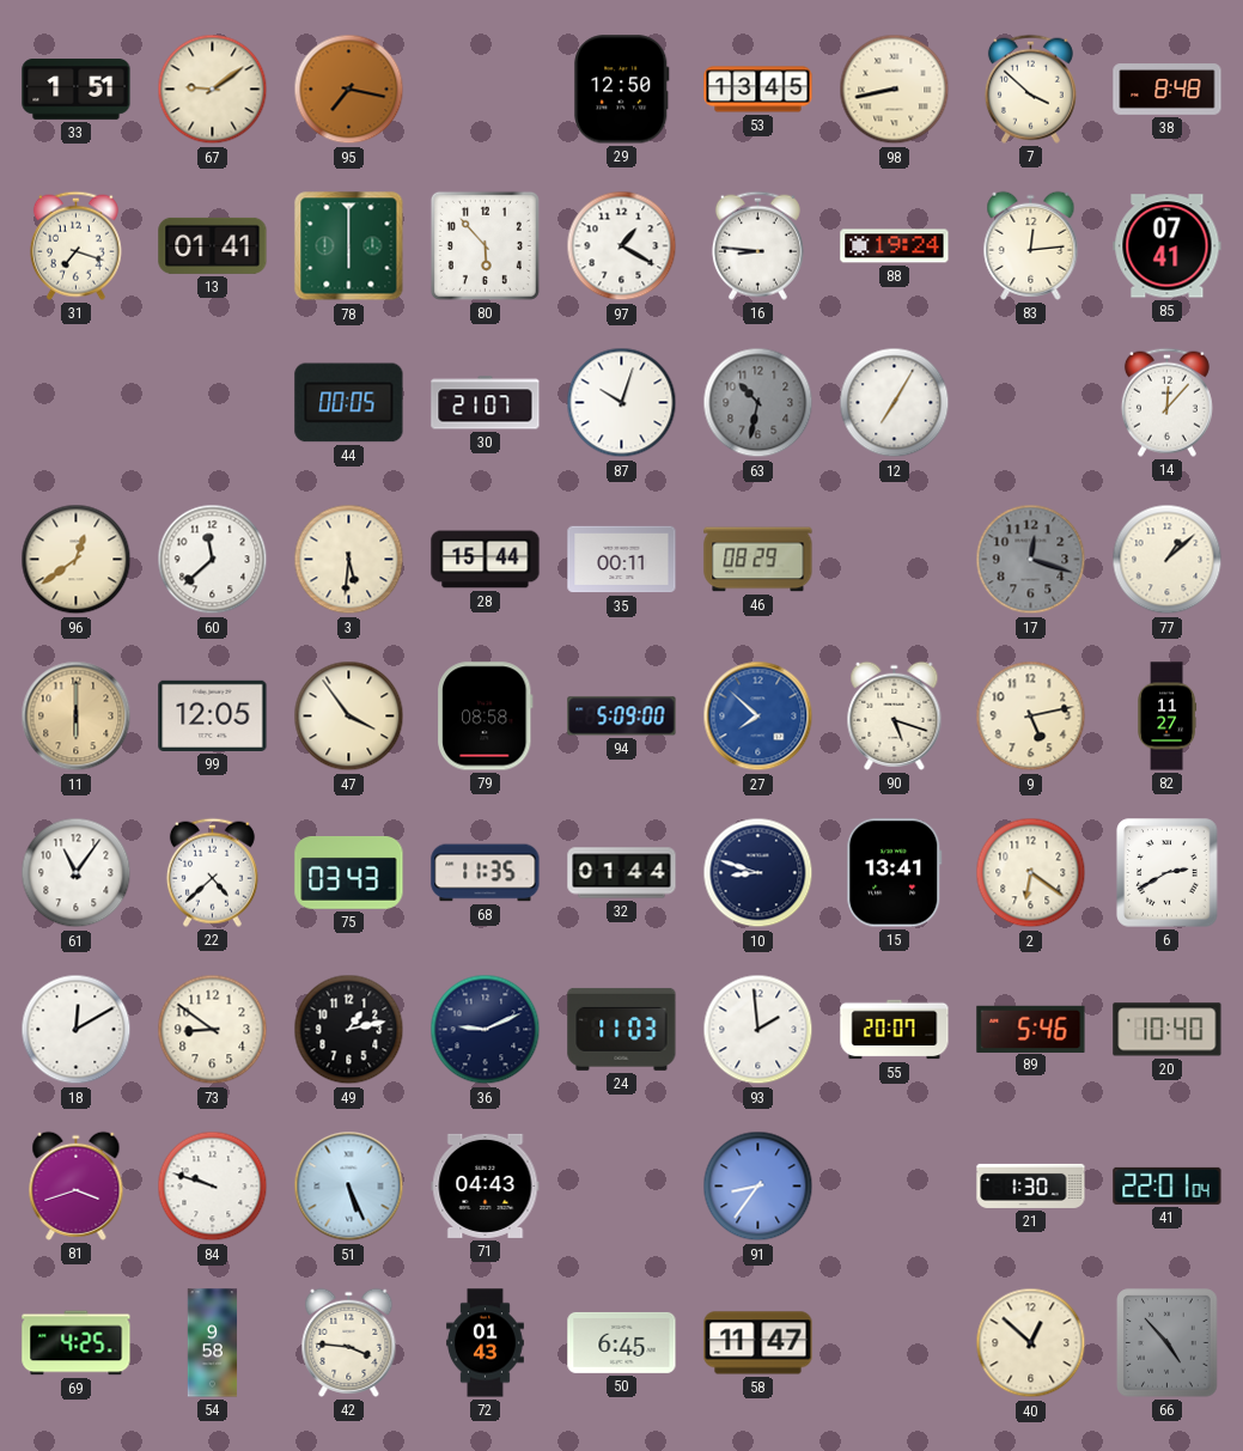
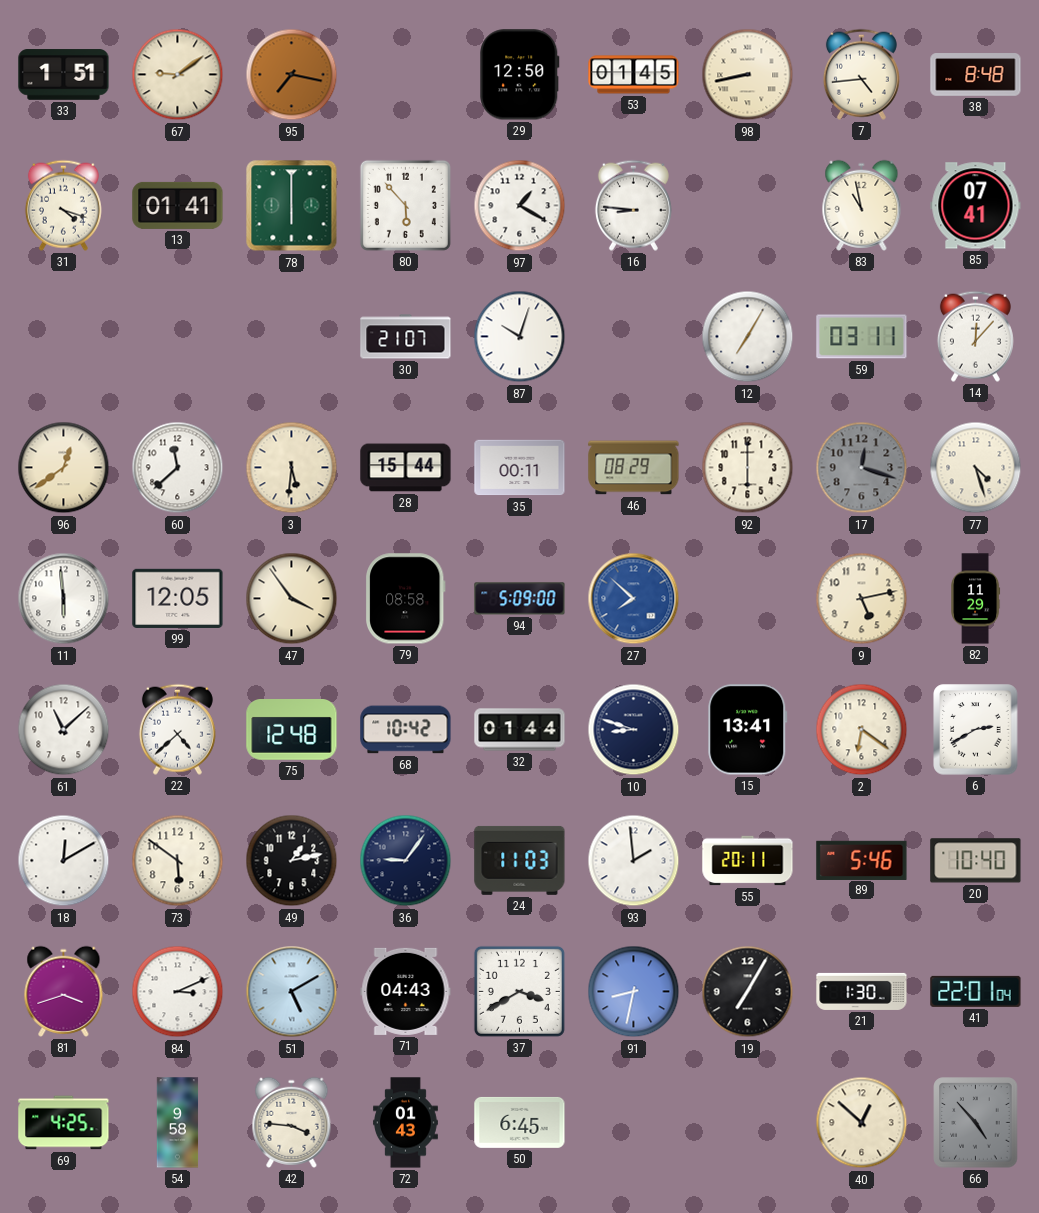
53: 13:45 -> 01:45 (634, 75)
7: 3:52 -> 4:44 (861, 74)
31: 7:18 -> 4:18 (63, 205)
88: 19:24 -> none (895, 246)
83: 12:14 -> 10:58 (862, 205)
44: 00:05 -> none (349, 403)
63: 10:32 -> none (758, 403)
59: none -> 03:11 (862, 337)
92: none -> 6:00 (748, 468)
77: 1:08 -> 4:27 (976, 468)
11: 6:00 -> 5:59 (64, 599)
11 dial: champagne -> white (64, 599)
90: 5:18 -> none (895, 715)
82: 11:27 -> 11:29 (976, 599)
61: 11:06 -> 11:08 (64, 730)
75: 03:43 -> 12:48 (292, 730)
68: 11:35 -> 10:42 (406, 730)
73: 8:51 -> 5:51 (178, 861)
36: 9:11 -> 9:06 (406, 861)
55: 20:07 -> 20:11 (748, 861)
84: 9:48 -> 3:11 (178, 992)
51: 5:26 -> 5:10 (292, 992)
37: none -> 3:40 (519, 991)
91: 8:36 -> 8:32 (634, 992)
19: none -> 7:05 (748, 992)
58: 11:47 -> none (758, 1343)
